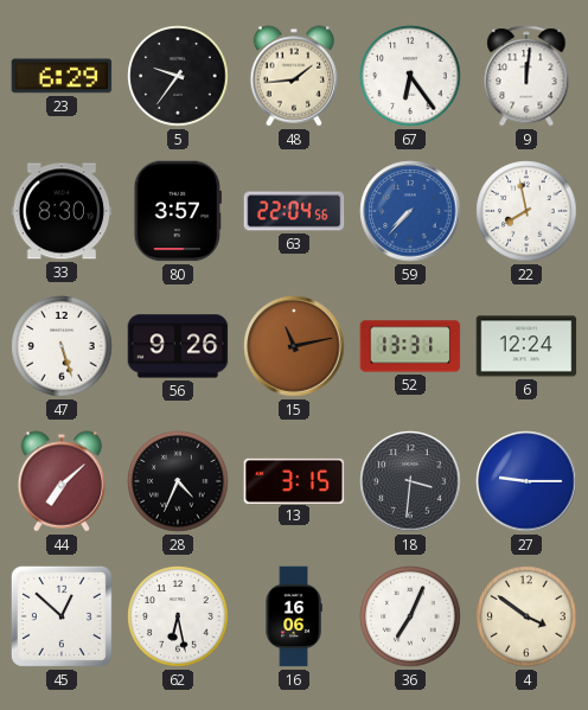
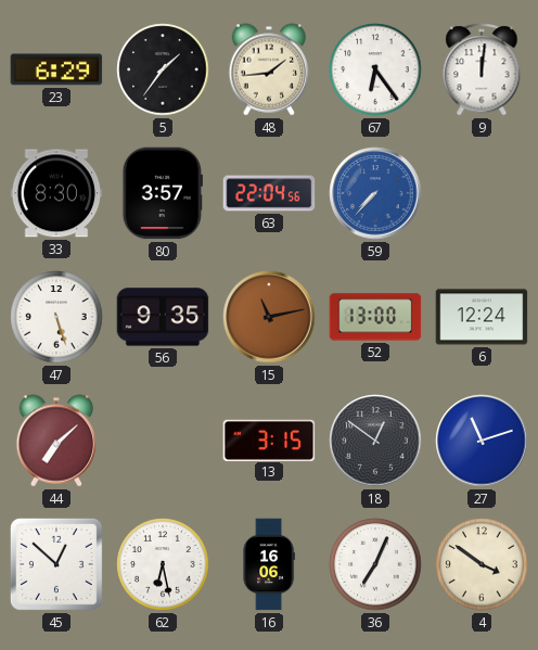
5: 9:36 -> 1:36 (163, 69)
22: 7:58 -> none (526, 211)
56: 9:26 -> 9:35 (163, 317)
52: 13:31 -> 13:00 (375, 317)
28: 4:34 -> none (178, 481)
18: 3:31 -> 12:51 (375, 441)
27: 9:15 -> 11:12 (482, 441)
